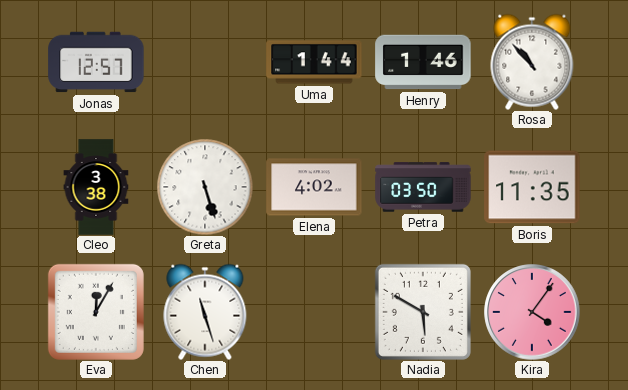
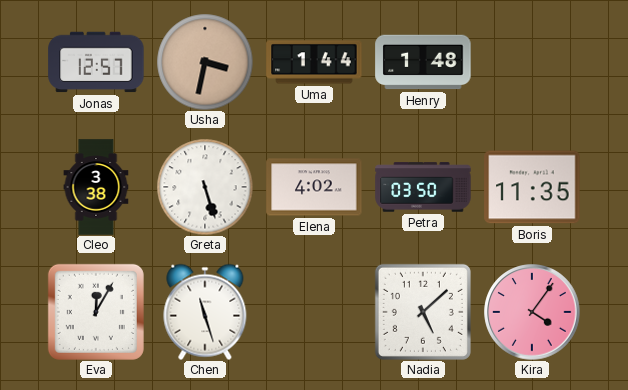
Usha: none -> 3:32 (205, 62)
Henry: 1:46 -> 1:48 (423, 62)
Rosa: 10:53 -> none (532, 62)
Nadia: 5:50 -> 5:08 (423, 312)
